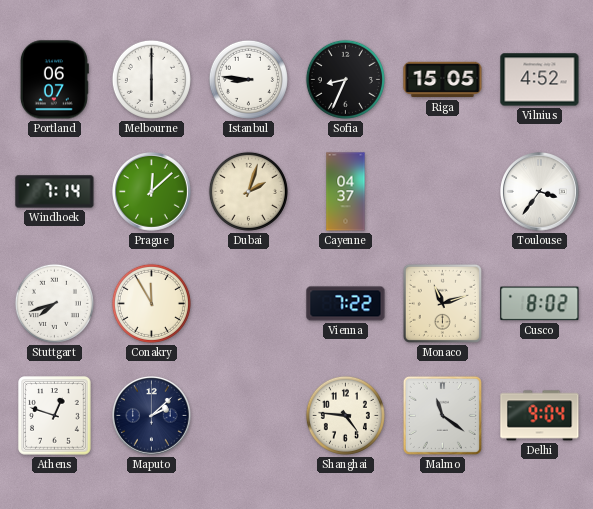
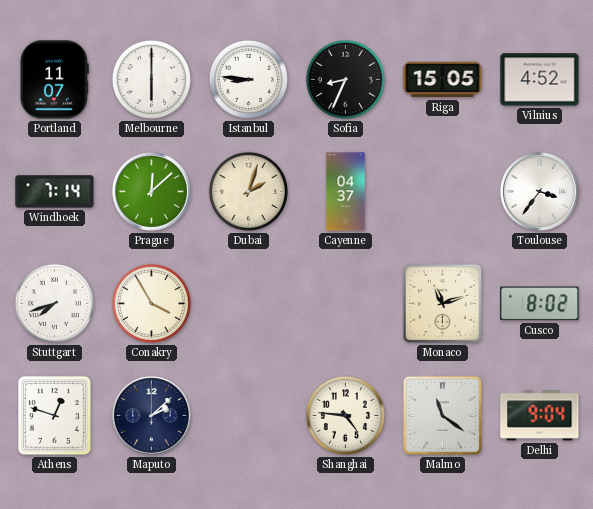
Portland: 06:07 -> 11:07 (54, 80)
Conakry: 11:55 -> 3:55 (151, 303)
Vienna: 7:22 -> none (346, 304)
